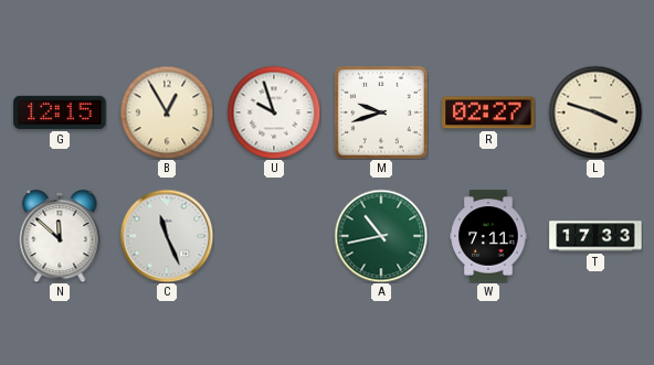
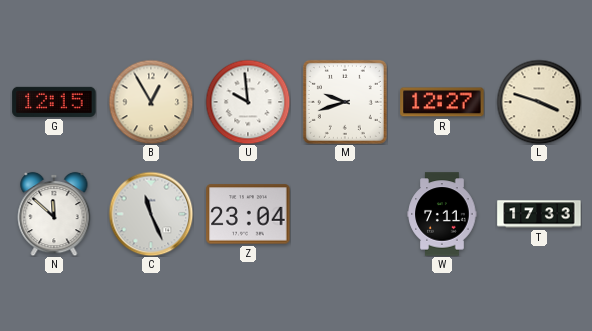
U: 9:57 -> 9:59 (248, 102)
R: 02:27 -> 12:27 (442, 102)
Z: none -> 23:04 (248, 214)
A: 10:43 -> none (381, 236)
